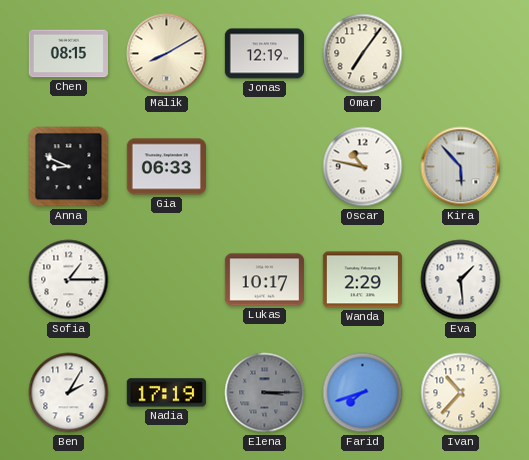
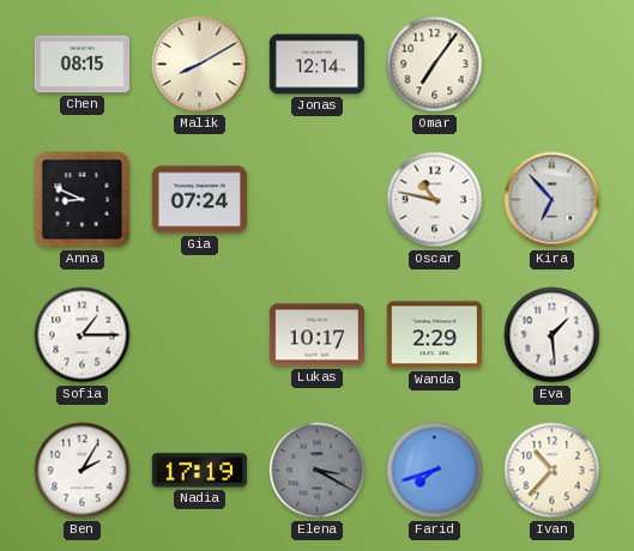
Jonas: 12:19 -> 12:14 (316, 65)
Gia: 06:33 -> 07:24 (199, 200)
Kira: 5:53 -> 6:53 (553, 200)
Elena: 3:15 -> 3:20 (318, 471)
